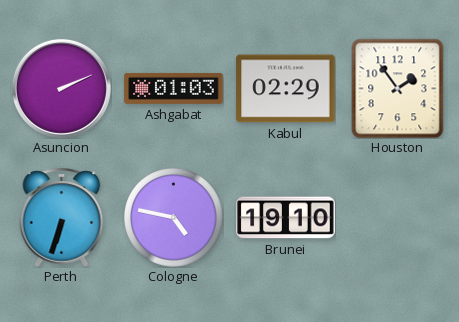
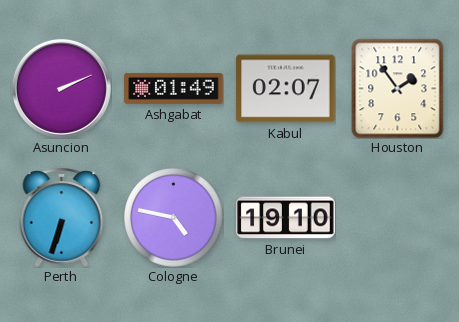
Ashgabat: 01:03 -> 01:49 (174, 88)
Kabul: 02:29 -> 02:07 (286, 89)
